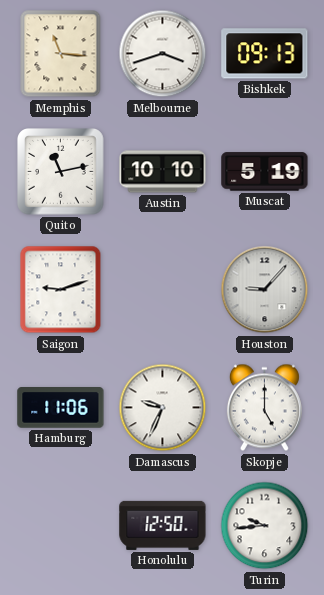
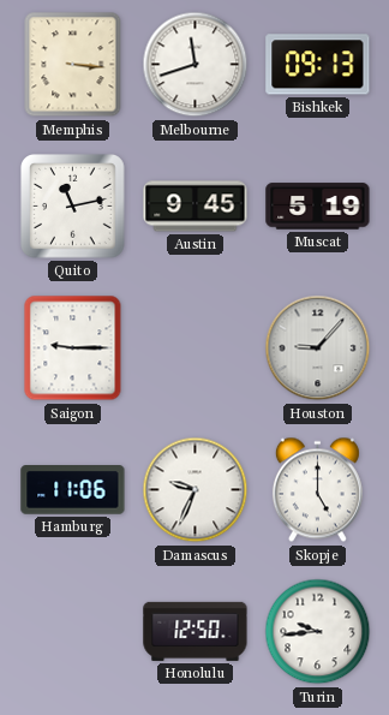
Memphis: 11:16 -> 3:16 (73, 65)
Melbourne: 3:42 -> 11:42 (196, 65)
Austin: 10:10 -> 9:45 (196, 207)
Saigon: 9:12 -> 9:15 (73, 348)
